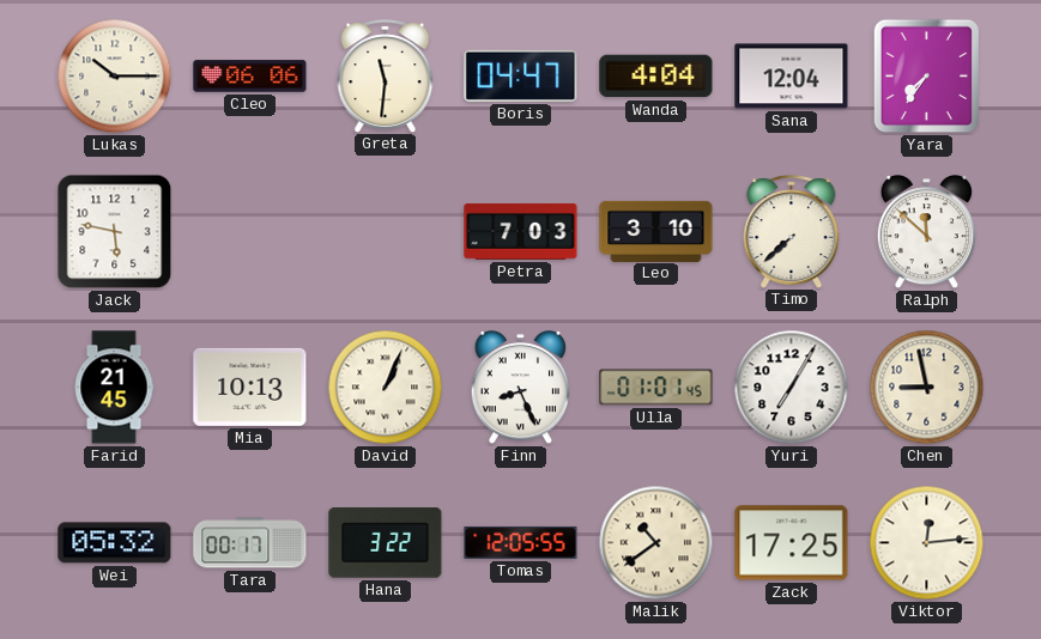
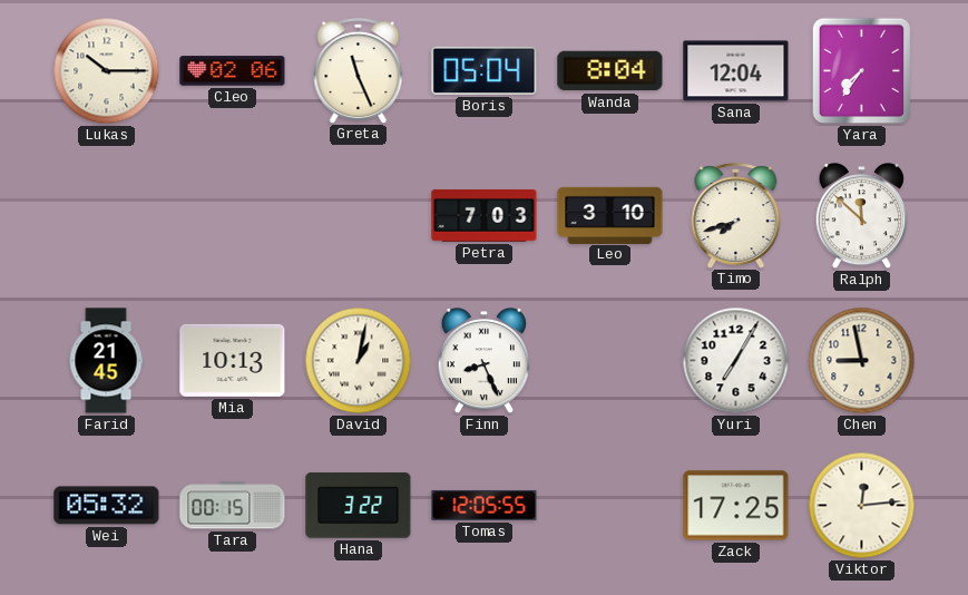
Cleo: 06:06 -> 02:06 (233, 71)
Greta: 11:31 -> 11:26 (359, 70)
Boris: 04:47 -> 05:04 (485, 70)
Wanda: 4:04 -> 8:04 (610, 71)
Jack: 5:47 -> none (115, 232)
Timo: 7:38 -> 7:42 (736, 215)
David: 1:04 -> 1:02 (359, 361)
Ulla: 01:01 -> none (656, 388)
Tara: 00:17 -> 00:15 (233, 506)
Malik: 10:39 -> none (656, 543)
